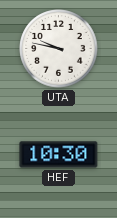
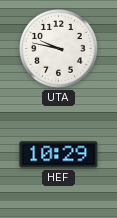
HEF: 10:30 -> 10:29 (59, 155)
